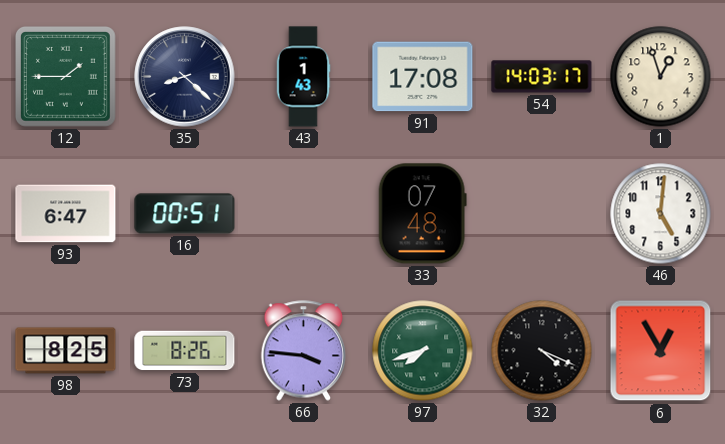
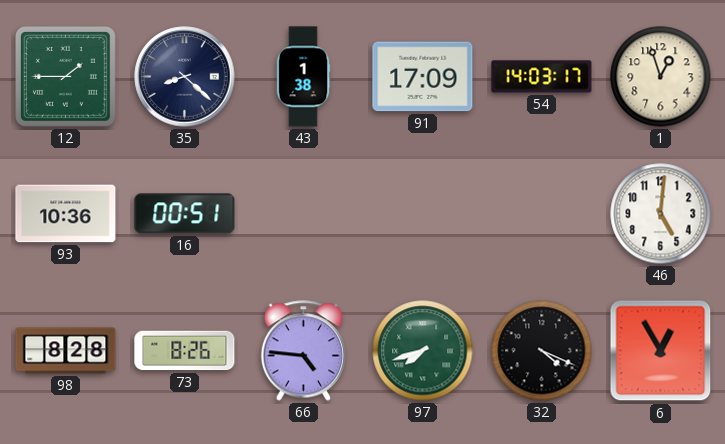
43: 1:43 -> 1:38 (303, 77)
91: 17:08 -> 17:09 (423, 77)
93: 6:47 -> 10:36 (66, 214)
33: 07:48 -> none (422, 214)
98: 8:25 -> 8:28 (66, 351)
66: 3:46 -> 4:46 (304, 351)
